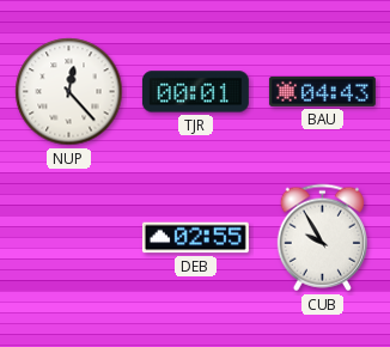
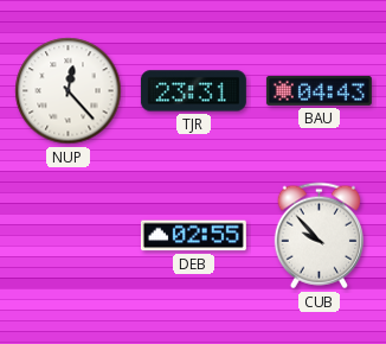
TJR: 00:01 -> 23:31 (193, 91)
CUB: 9:55 -> 9:53 (319, 236)
